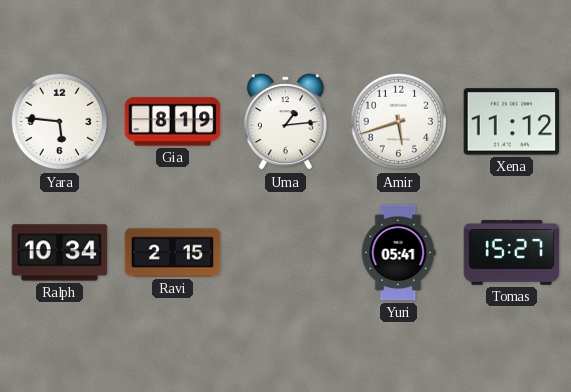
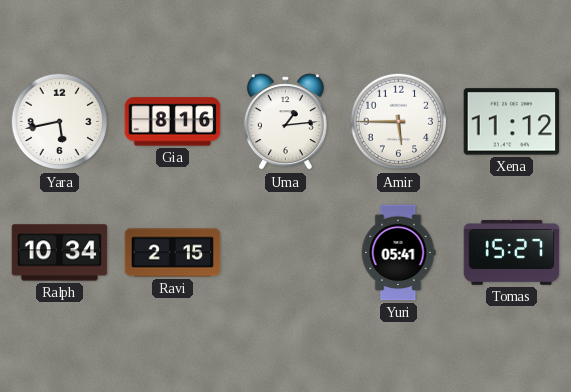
Yara: 5:46 -> 5:43 (60, 122)
Gia: 8:19 -> 8:16 (173, 122)
Amir: 5:42 -> 5:45 (399, 122)
